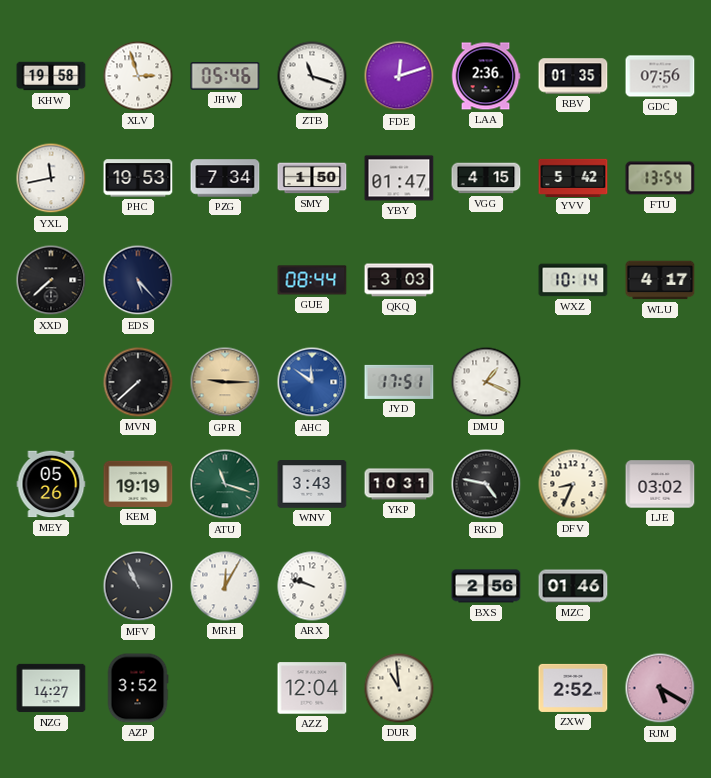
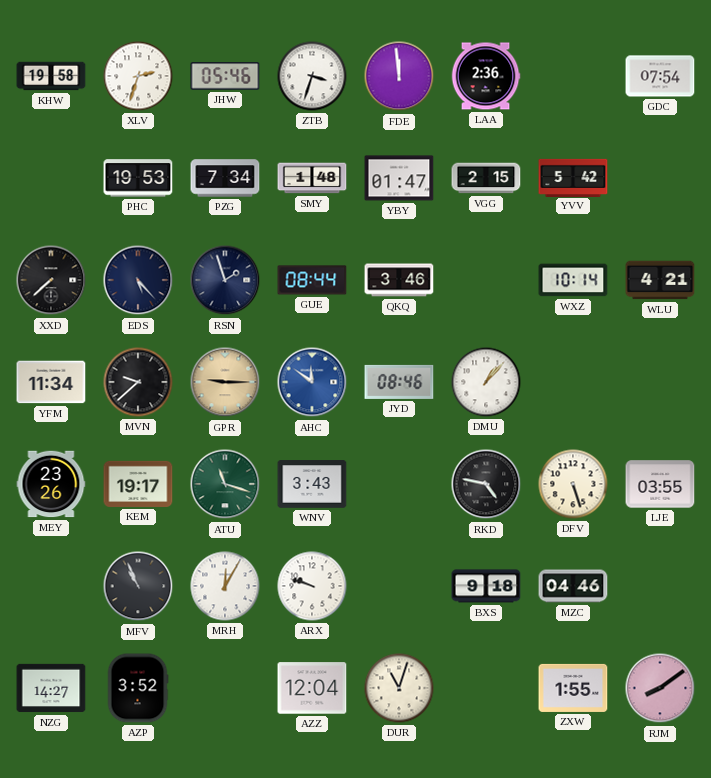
XLV: 2:57 -> 2:33 (138, 76)
ZTB: 11:18 -> 3:33 (312, 76)
FDE: 12:12 -> 11:59 (399, 76)
RBV: 01:35 -> none (573, 76)
GDC: 07:56 -> 07:54 (660, 76)
YXL: 11:43 -> none (51, 178)
SMY: 1:50 -> 1:48 (312, 178)
VGG: 4:15 -> 2:15 (486, 178)
FTU: 13:54 -> none (660, 178)
RSN: none -> 1:57 (225, 280)
QKQ: 3:03 -> 3:46 (399, 280)
WLU: 4:17 -> 4:21 (660, 280)
YFM: none -> 11:34 (51, 382)
MVN: 7:38 -> 9:38 (138, 382)
JYD: 17:51 -> 08:46 (399, 382)
DMU: 1:19 -> 1:07 (486, 382)
MEY: 05:26 -> 23:26 (51, 484)
KEM: 19:19 -> 19:17 (138, 484)
YKP: 10:31 -> none (399, 484)
DFV: 8:34 -> 5:27 (573, 484)
LJE: 03:02 -> 03:55 (660, 484)
BXS: 2:56 -> 9:18 (486, 586)
MZC: 01:46 -> 04:46 (573, 586)
DUR: 10:59 -> 11:03 (399, 688)
ZXW: 2:52 -> 1:55 (573, 688)
RJM: 5:20 -> 8:09 (660, 688)
